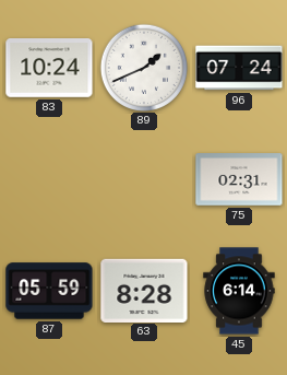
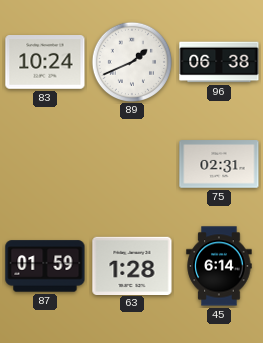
96: 07:24 -> 06:38 (219, 62)
87: 05:59 -> 01:59 (45, 266)
63: 8:28 -> 1:28 (132, 265)
